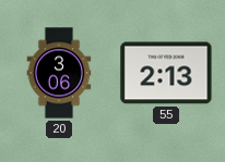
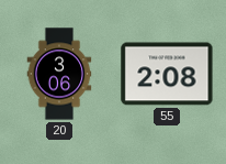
55: 2:13 -> 2:08 (167, 74)
